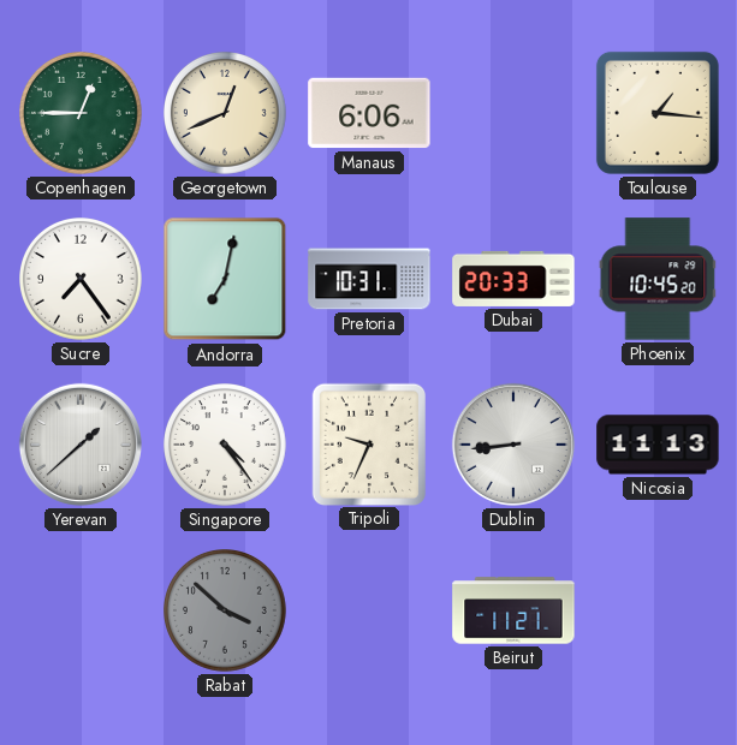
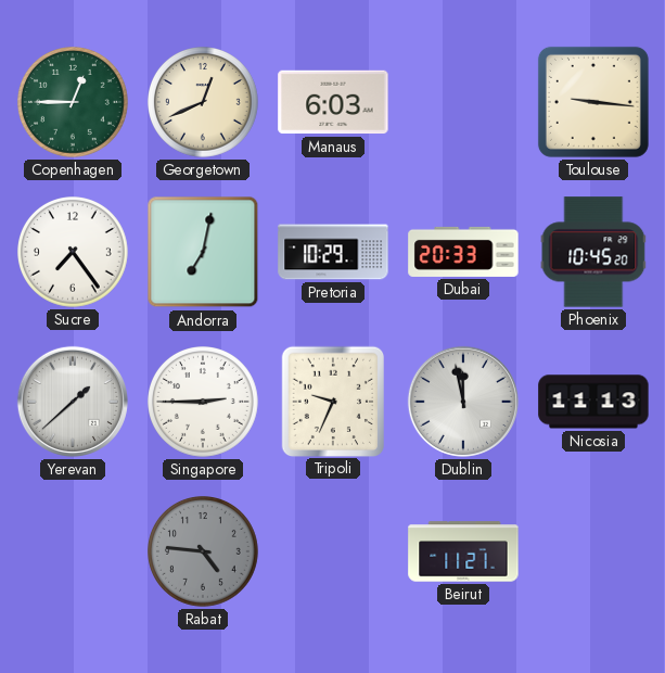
Manaus: 6:06 -> 6:03 (333, 102)
Toulouse: 1:16 -> 9:16 (593, 102)
Pretoria: 10:31 -> 10:29 (333, 252)
Singapore: 4:24 -> 2:45 (204, 403)
Dublin: 8:44 -> 11:58 (463, 402)
Rabat: 3:52 -> 4:46 (204, 553)
